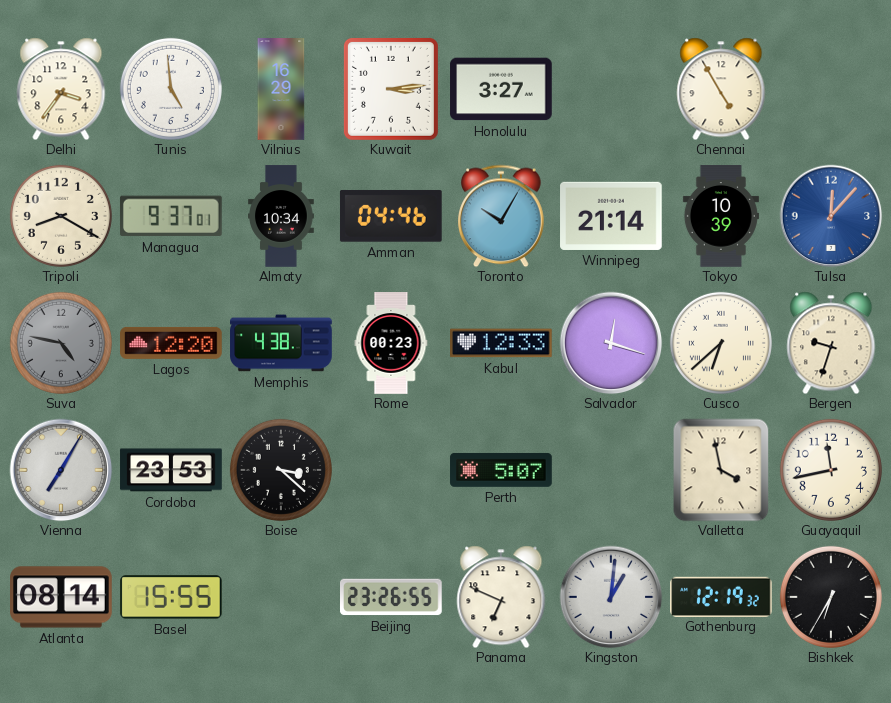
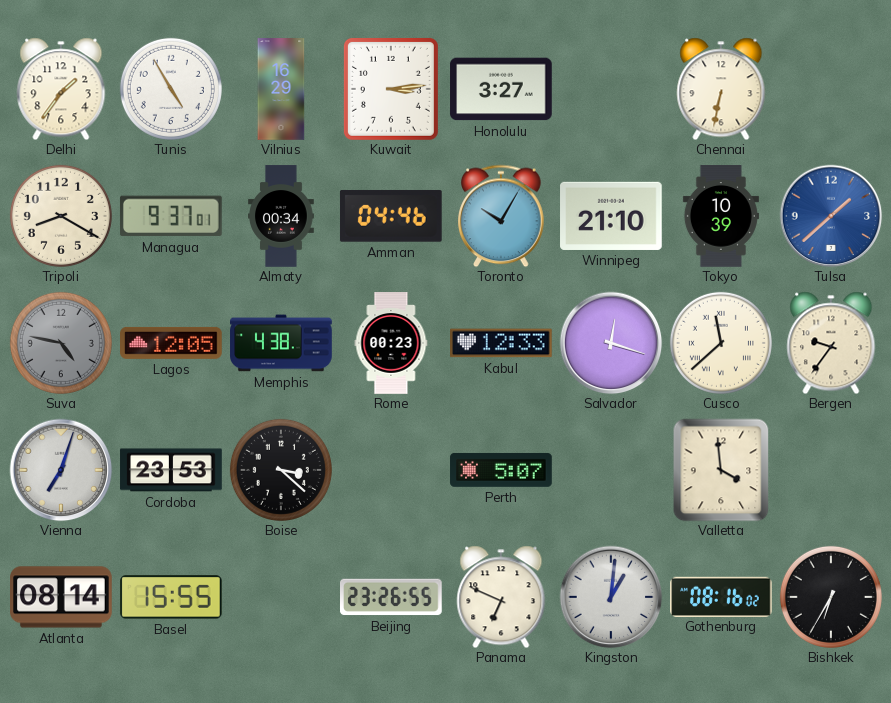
Delhi: 3:36 -> 1:36 (61, 89)
Tunis: 4:59 -> 4:55 (171, 89)
Chennai: 4:55 -> 6:32 (721, 89)
Almaty: 10:34 -> 00:34 (282, 216)
Winnipeg: 21:14 -> 21:10 (611, 216)
Tulsa: 12:07 -> 1:38 (831, 216)
Lagos: 12:20 -> 12:05 (171, 343)
Cusco: 6:38 -> 11:38 (721, 343)
Bergen: 9:33 -> 9:36 (831, 343)
Vienna: 7:05 -> 7:03 (61, 470)
Valletta: 3:58 -> 3:59 (721, 470)
Guayaquil: 11:43 -> none (831, 470)
Gothenburg: 12:19 -> 08:16 (721, 596)
